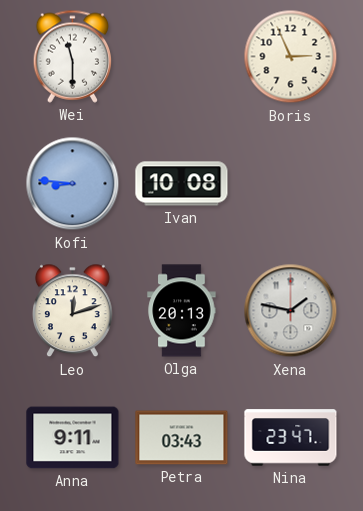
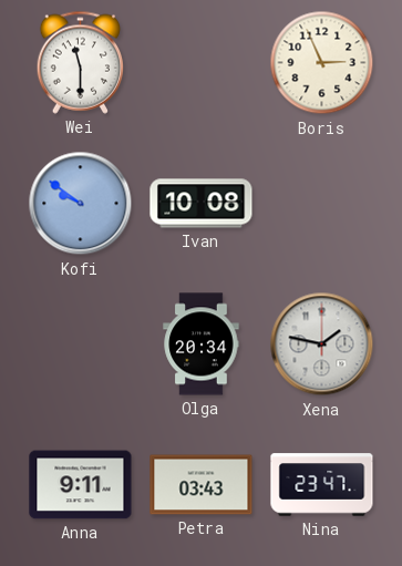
Kofi: 8:46 -> 9:51 (81, 204)
Leo: 12:12 -> none (73, 311)
Olga: 20:13 -> 20:34 (202, 344)
